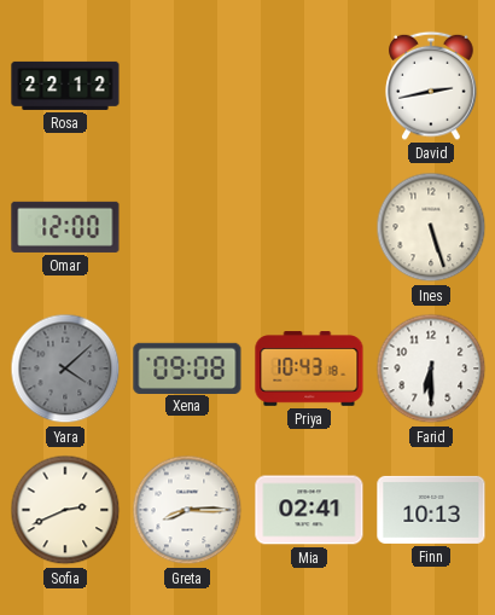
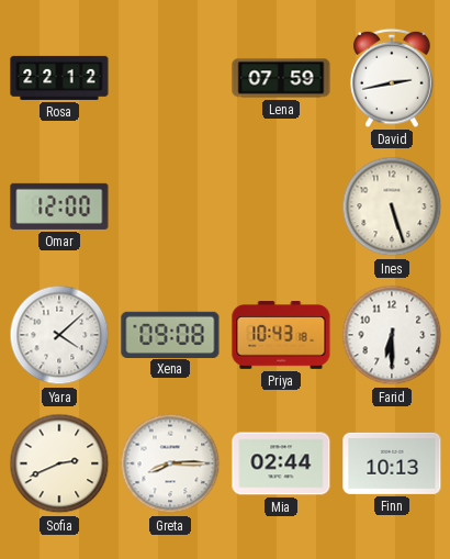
Lena: none -> 07:59 (281, 78)
Yara dial: grey -> white (59, 335)
Mia: 02:41 -> 02:44 (281, 463)
